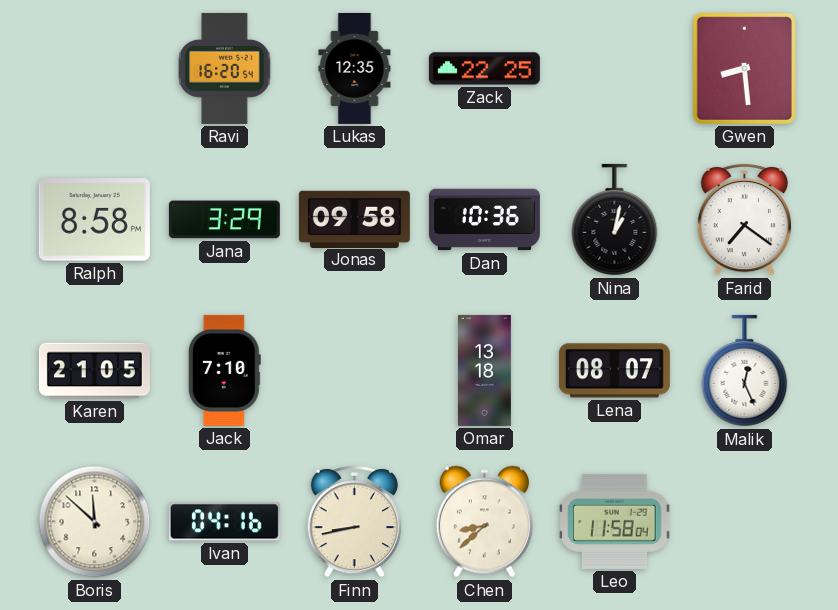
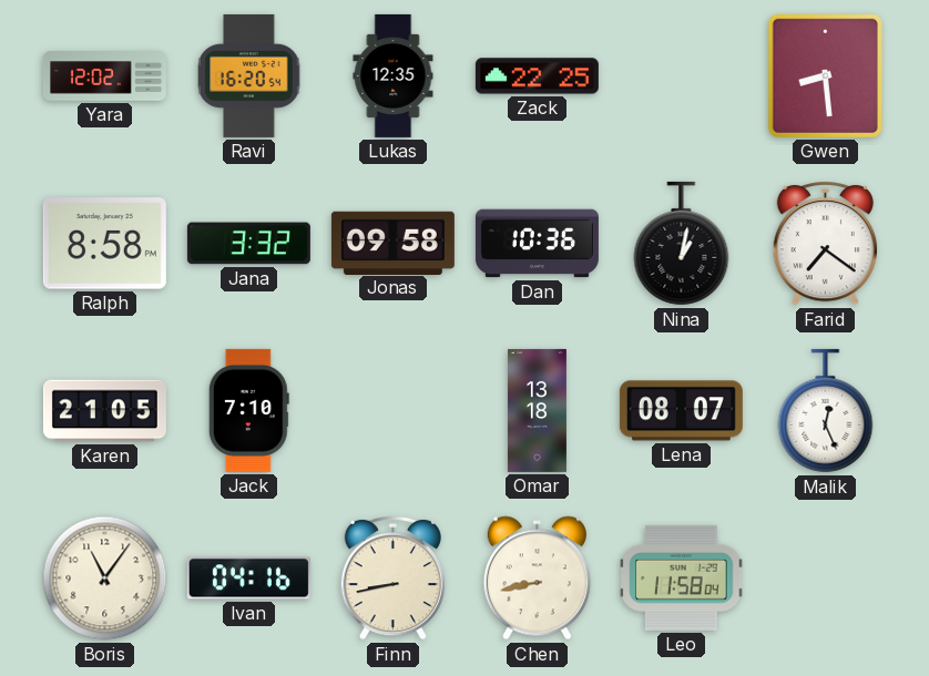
Yara: none -> 12:02 (104, 76)
Jana: 3:29 -> 3:32 (248, 244)
Boris: 11:52 -> 11:06 (105, 578)
Chen: 8:38 -> 8:43 (537, 578)
